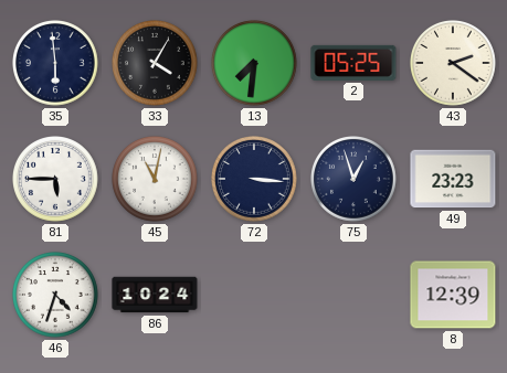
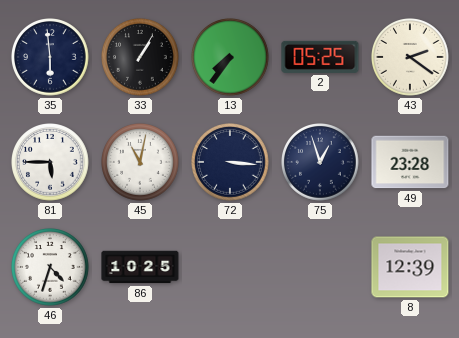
33: 4:05 -> 1:05 (141, 58)
13: 7:31 -> 7:36 (231, 58)
49: 23:23 -> 23:28 (410, 162)
86: 10:24 -> 10:25 (140, 267)
